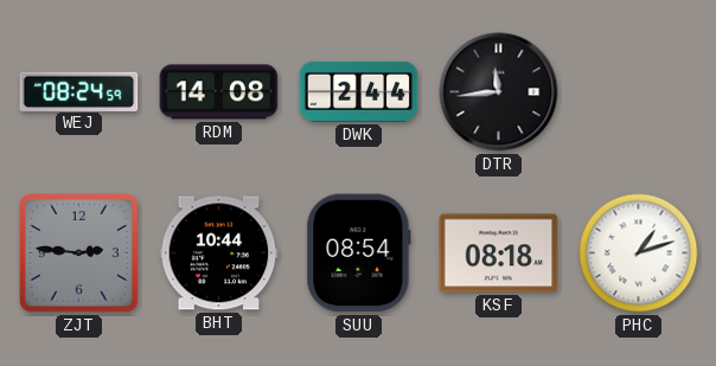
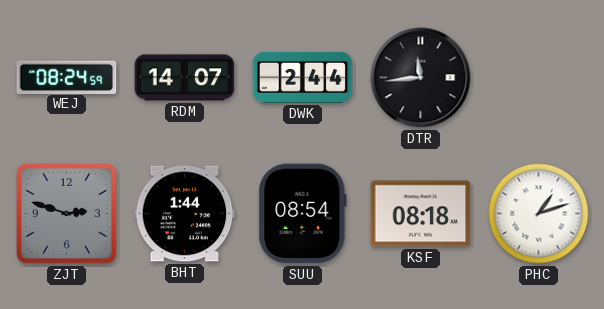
RDM: 14:08 -> 14:07 (185, 78)
ZJT: 2:46 -> 2:48 (67, 214)
BHT: 10:44 -> 1:44 (185, 214)
